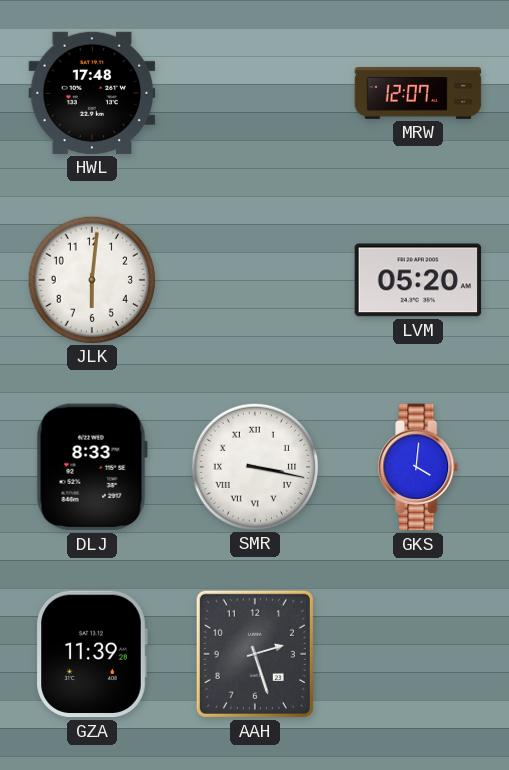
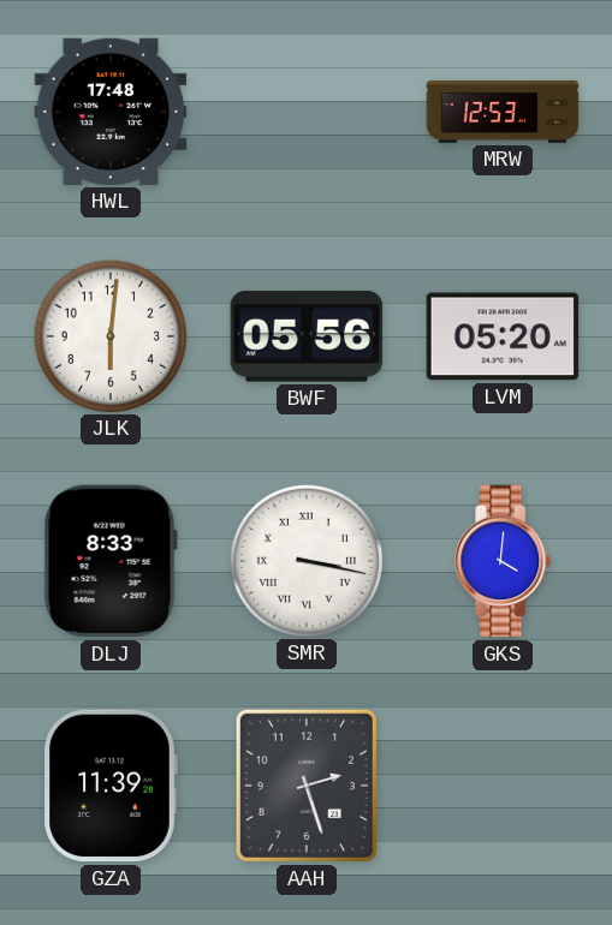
MRW: 12:07 -> 12:53 (503, 113)
BWF: none -> 05:56 (307, 336)
